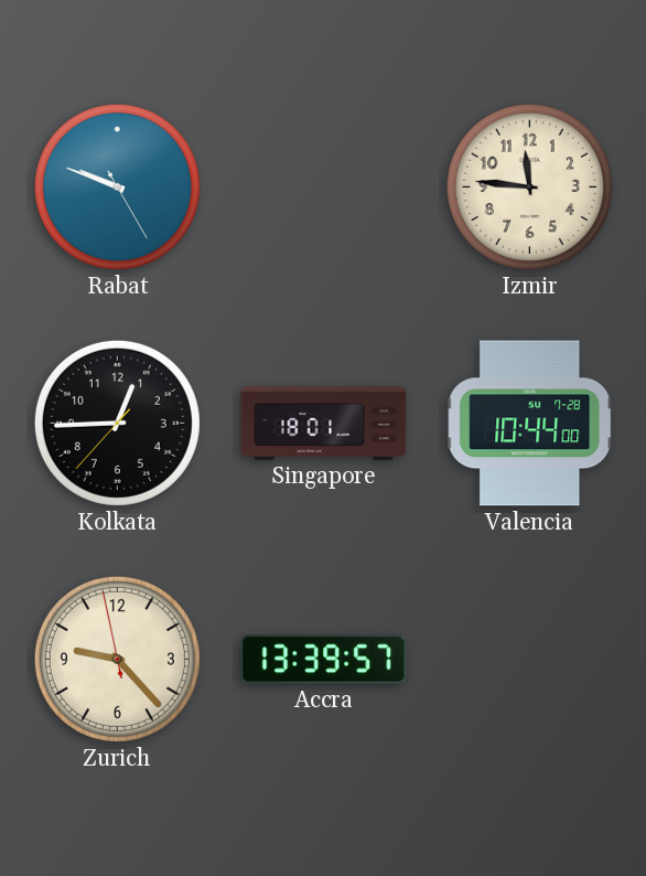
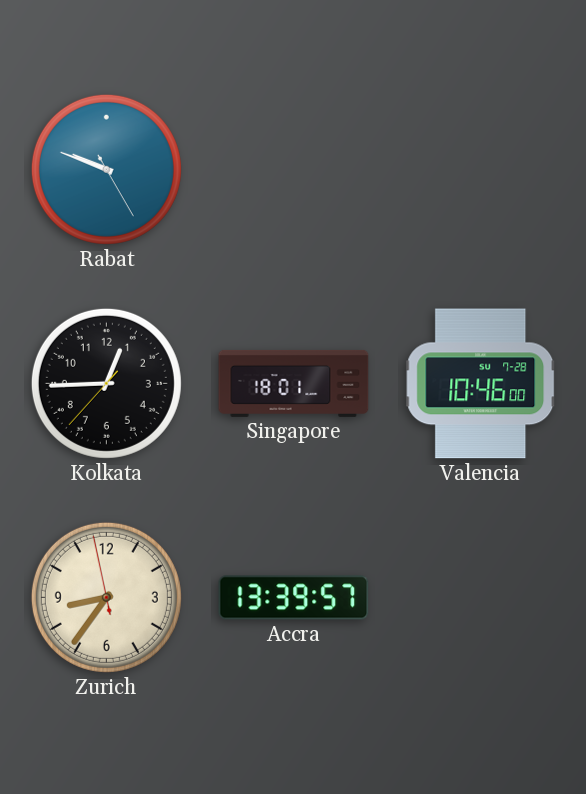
Izmir: 11:46 -> none (529, 186)
Valencia: 10:44 -> 10:46 (481, 384)
Zurich: 9:22 -> 8:35 (106, 597)
